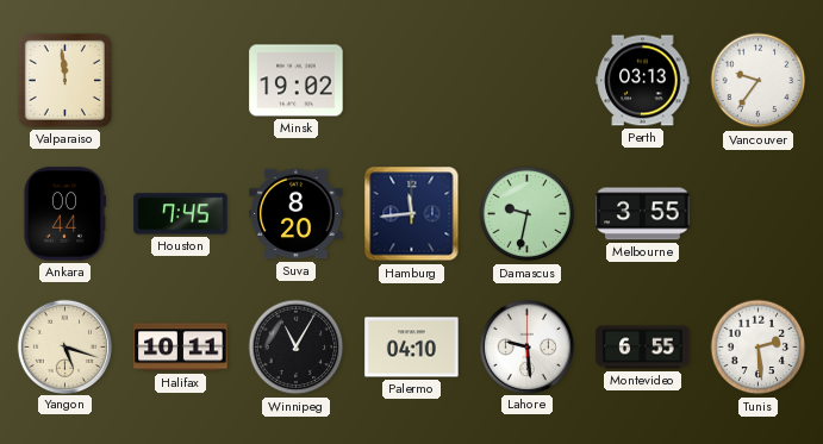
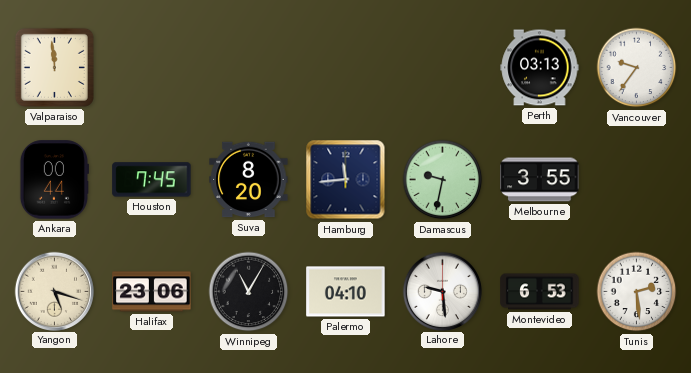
Minsk: 19:02 -> none (297, 81)
Halifax: 10:11 -> 23:06 (152, 292)
Montevideo: 6:55 -> 6:53 (540, 292)
